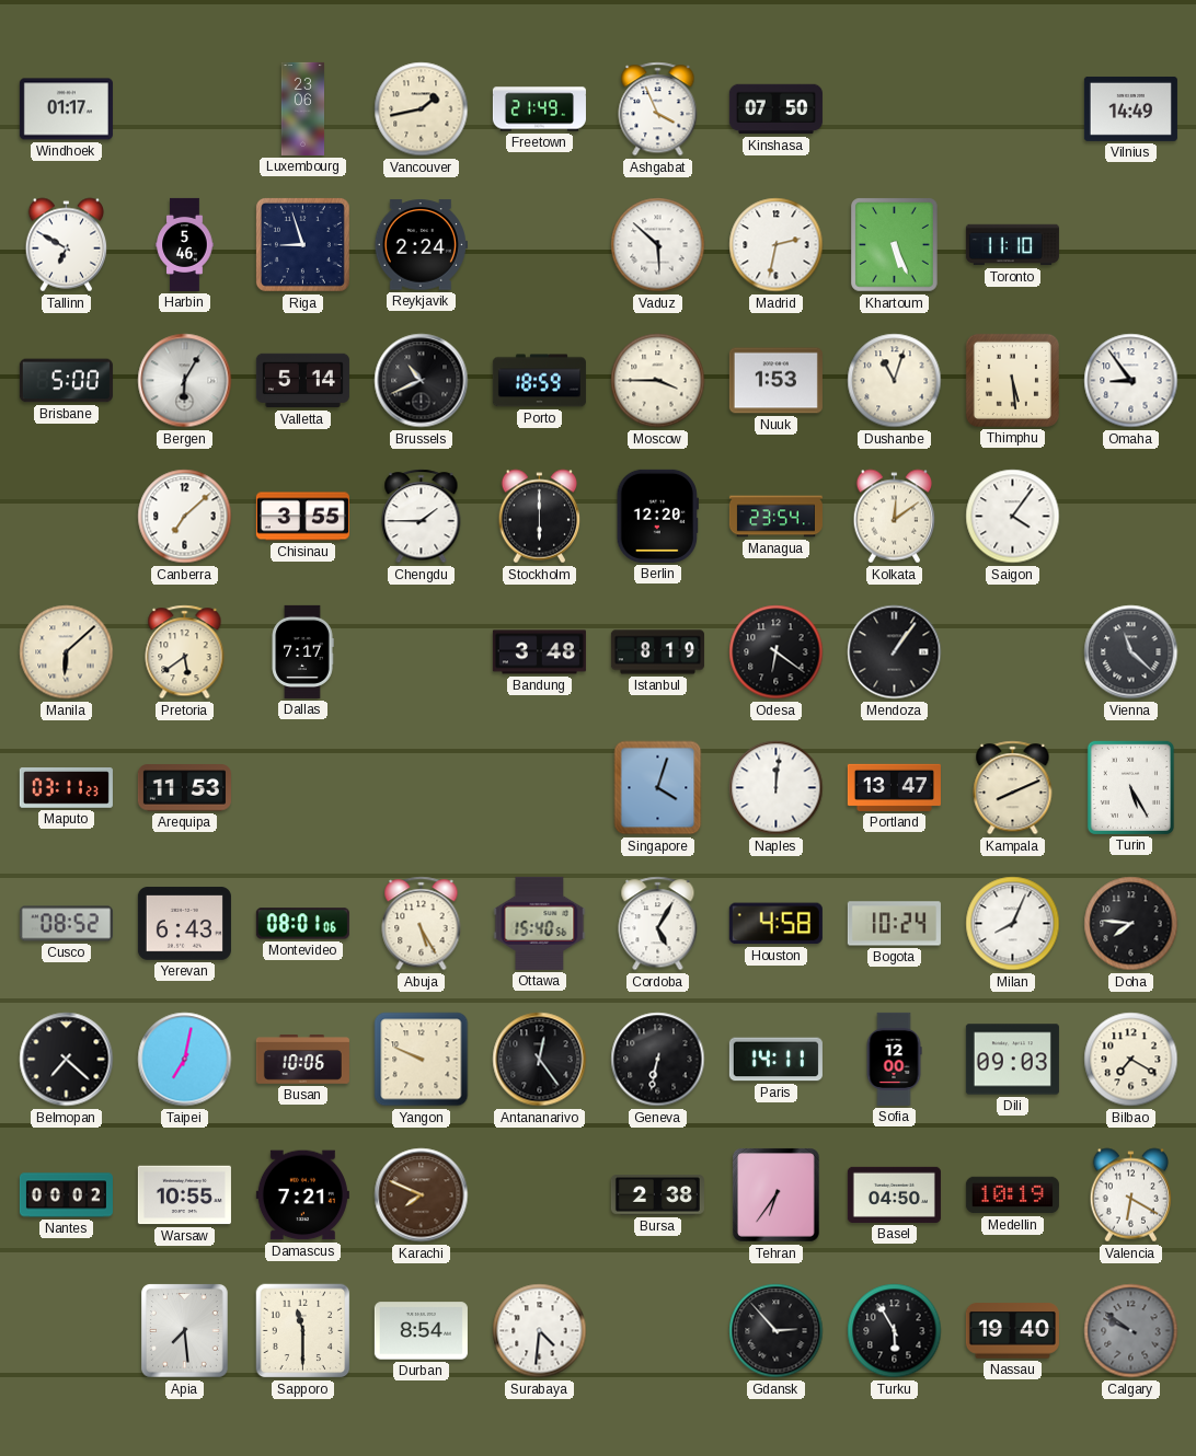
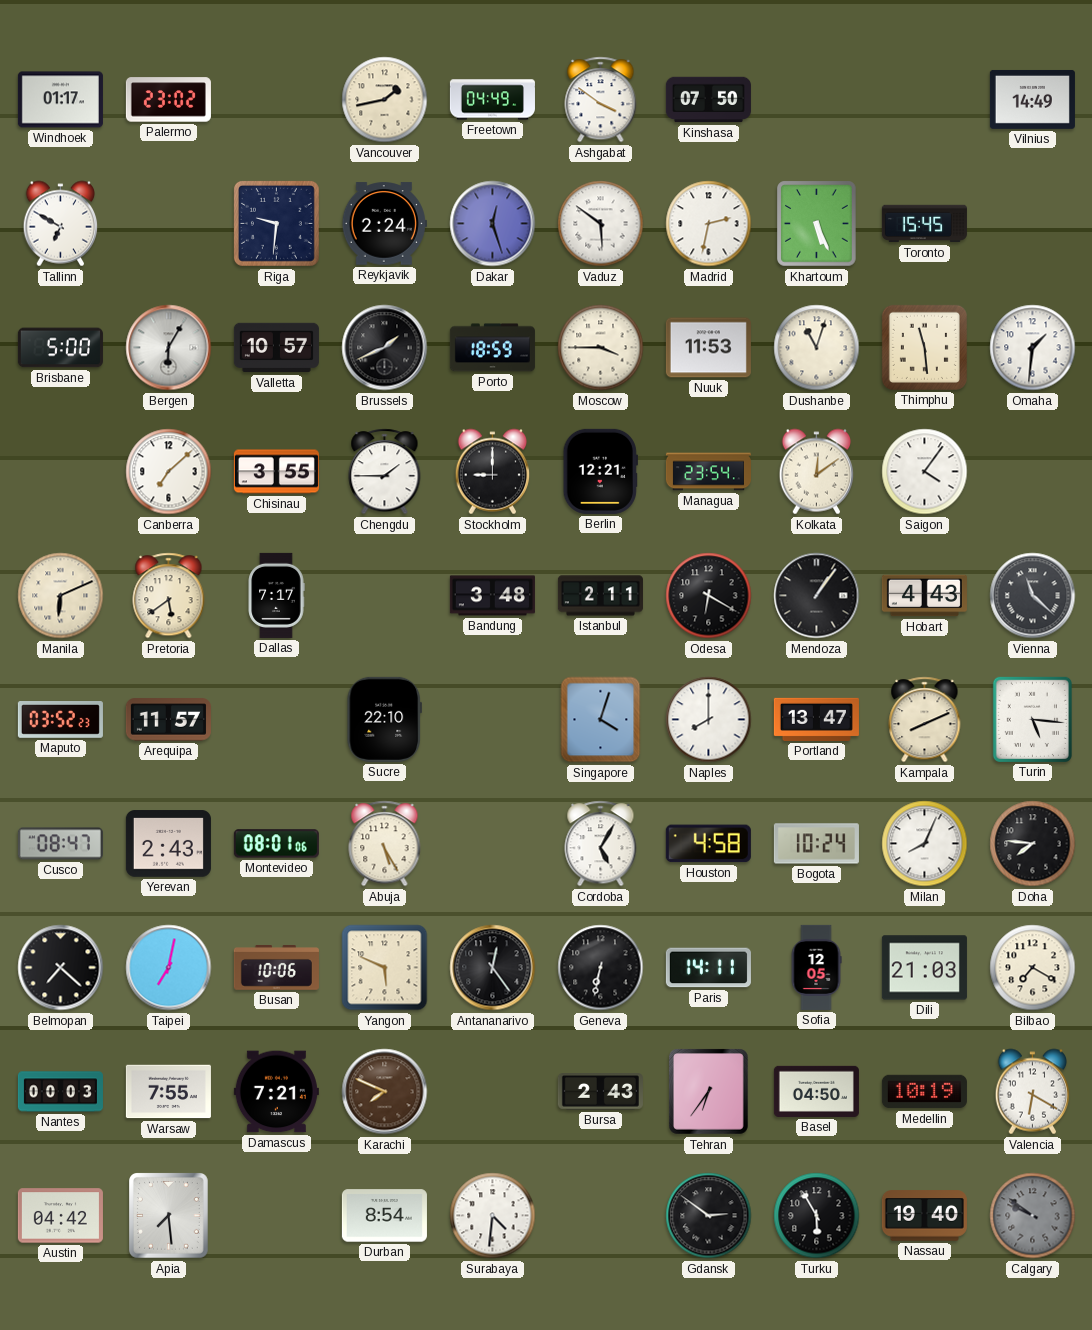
Palermo: none -> 23:02 (168, 100)
Luxembourg: 23:06 -> none (303, 108)
Freetown: 21:49 -> 04:49 (492, 100)
Ashgabat: 3:56 -> 3:51 (601, 100)
Harbin: 5:46 -> none (185, 244)
Riga: 8:57 -> 9:31 (276, 223)
Dakar: none -> 12:27 (493, 224)
Vaduz: 5:52 -> 5:51 (601, 224)
Toronto: 11:10 -> 15:45 (924, 224)
Valletta: 5:14 -> 10:57 (276, 348)
Brussels: 10:41 -> 1:41 (385, 348)
Nuuk: 1:53 -> 11:53 (708, 348)
Thimphu: 5:29 -> 11:29 (924, 347)
Omaha: 8:54 -> 1:31 (1033, 348)
Stockholm: 6:00 -> 9:00 (493, 472)
Berlin: 12:20 -> 12:21 (600, 471)
Manila: 6:08 -> 6:11 (61, 596)
Istanbul: 8:19 -> 2:11 (600, 596)
Odesa: 6:21 -> 6:20 (709, 596)
Hobart: none -> 4:43 (924, 596)
Maputo: 03:11 -> 03:52 (60, 720)
Arequipa: 11:53 -> 11:57 (168, 720)
Sucre: none -> 22:10 (384, 719)
Naples: 12:01 -> 8:00 (709, 720)
Turin: 5:25 -> 5:16 (1032, 719)
Cusco: 08:52 -> 08:47 (60, 844)
Yerevan: 6:43 -> 2:43 (168, 844)
Ottawa: 15:40 -> none (540, 923)
Yangon: 9:49 -> 5:49 (385, 968)
Sofia: 12:00 -> 12:05 (816, 967)
Dili: 09:03 -> 21:03 (924, 968)
Nantes: 00:02 -> 00:03 (60, 1092)
Warsaw: 10:55 -> 7:55 (168, 1092)
Bursa: 2:38 -> 2:43 (600, 1092)
Austin: none -> 04:42 (60, 1216)
Sapporo: 11:30 -> none (303, 1331)
Gdansk: 2:53 -> 2:51 (709, 1216)
